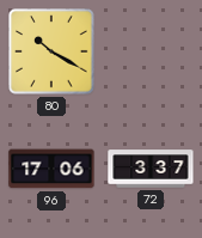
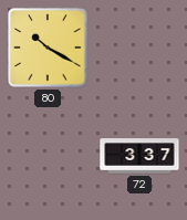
96: 17:06 -> none (51, 169)
